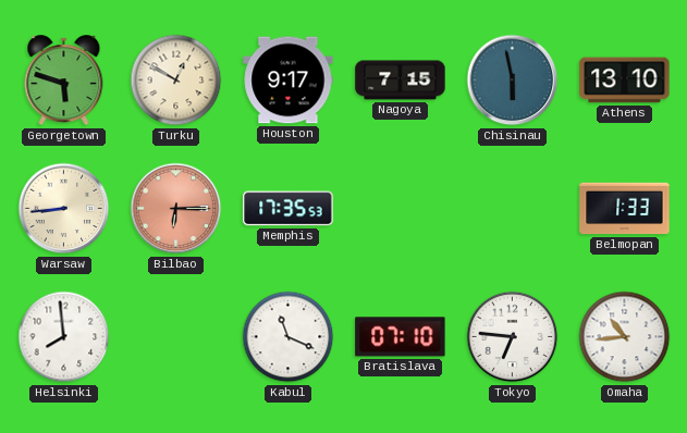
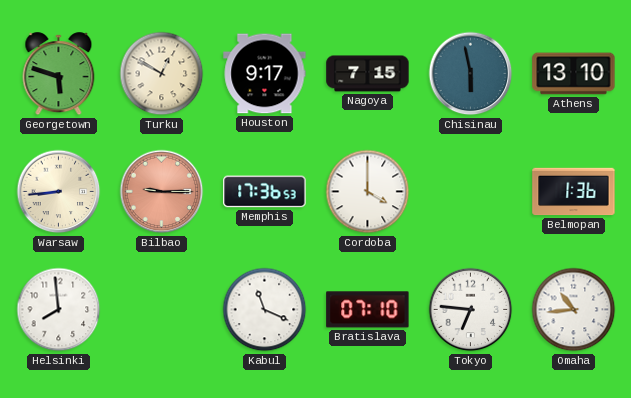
Bilbao: 6:15 -> 9:15 (162, 192)
Memphis: 17:35 -> 17:36 (265, 192)
Cordoba: none -> 4:00 (368, 192)
Belmopan: 1:33 -> 1:36 (574, 192)
